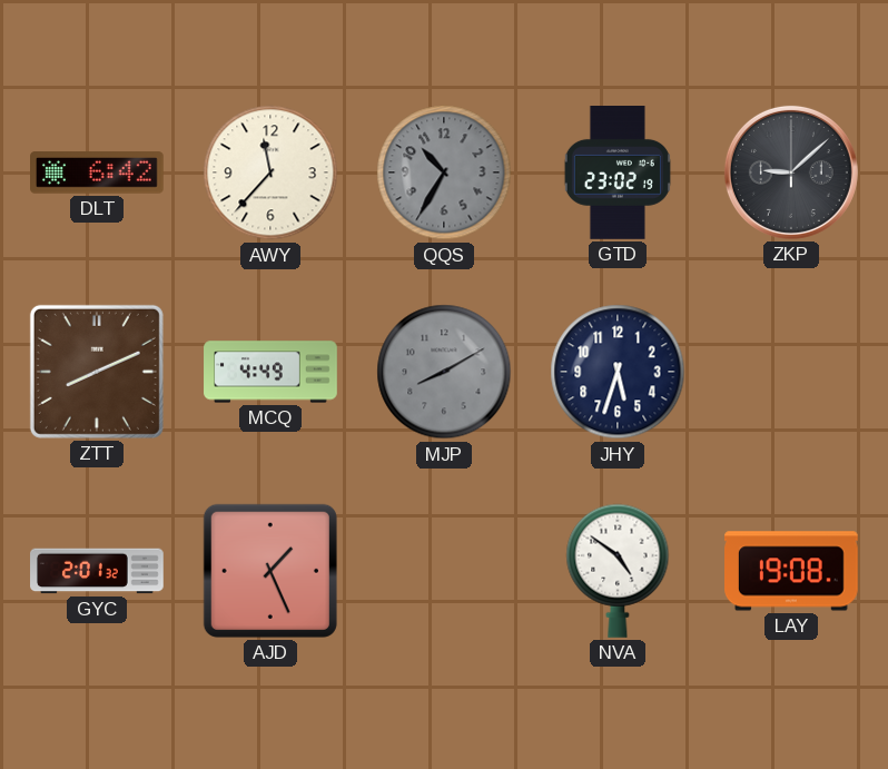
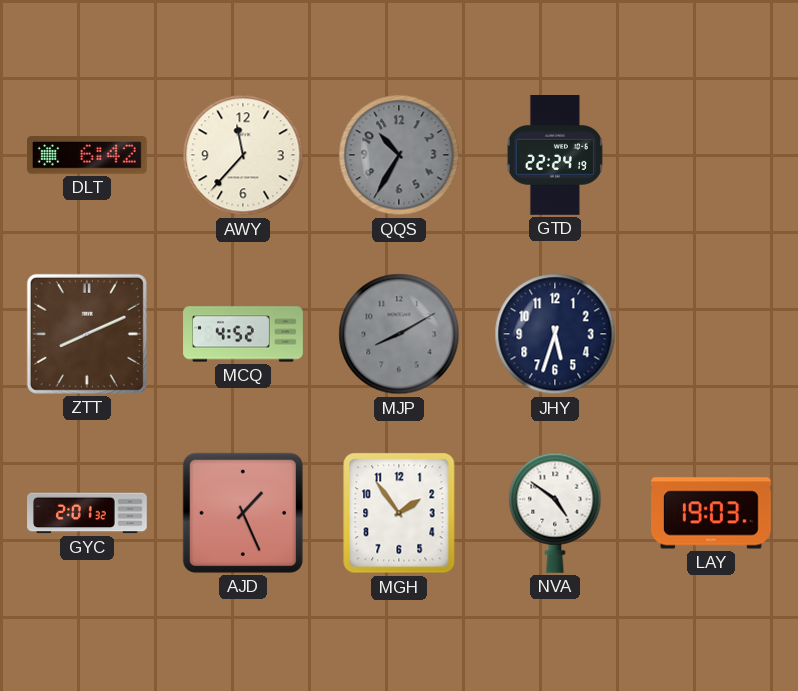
GTD: 23:02 -> 22:24 (555, 156)
ZKP: 9:08 -> none (791, 172)
MCQ: 4:49 -> 4:52 (243, 334)
MGH: none -> 1:54 (399, 513)
LAY: 19:08 -> 19:03 (712, 513)
